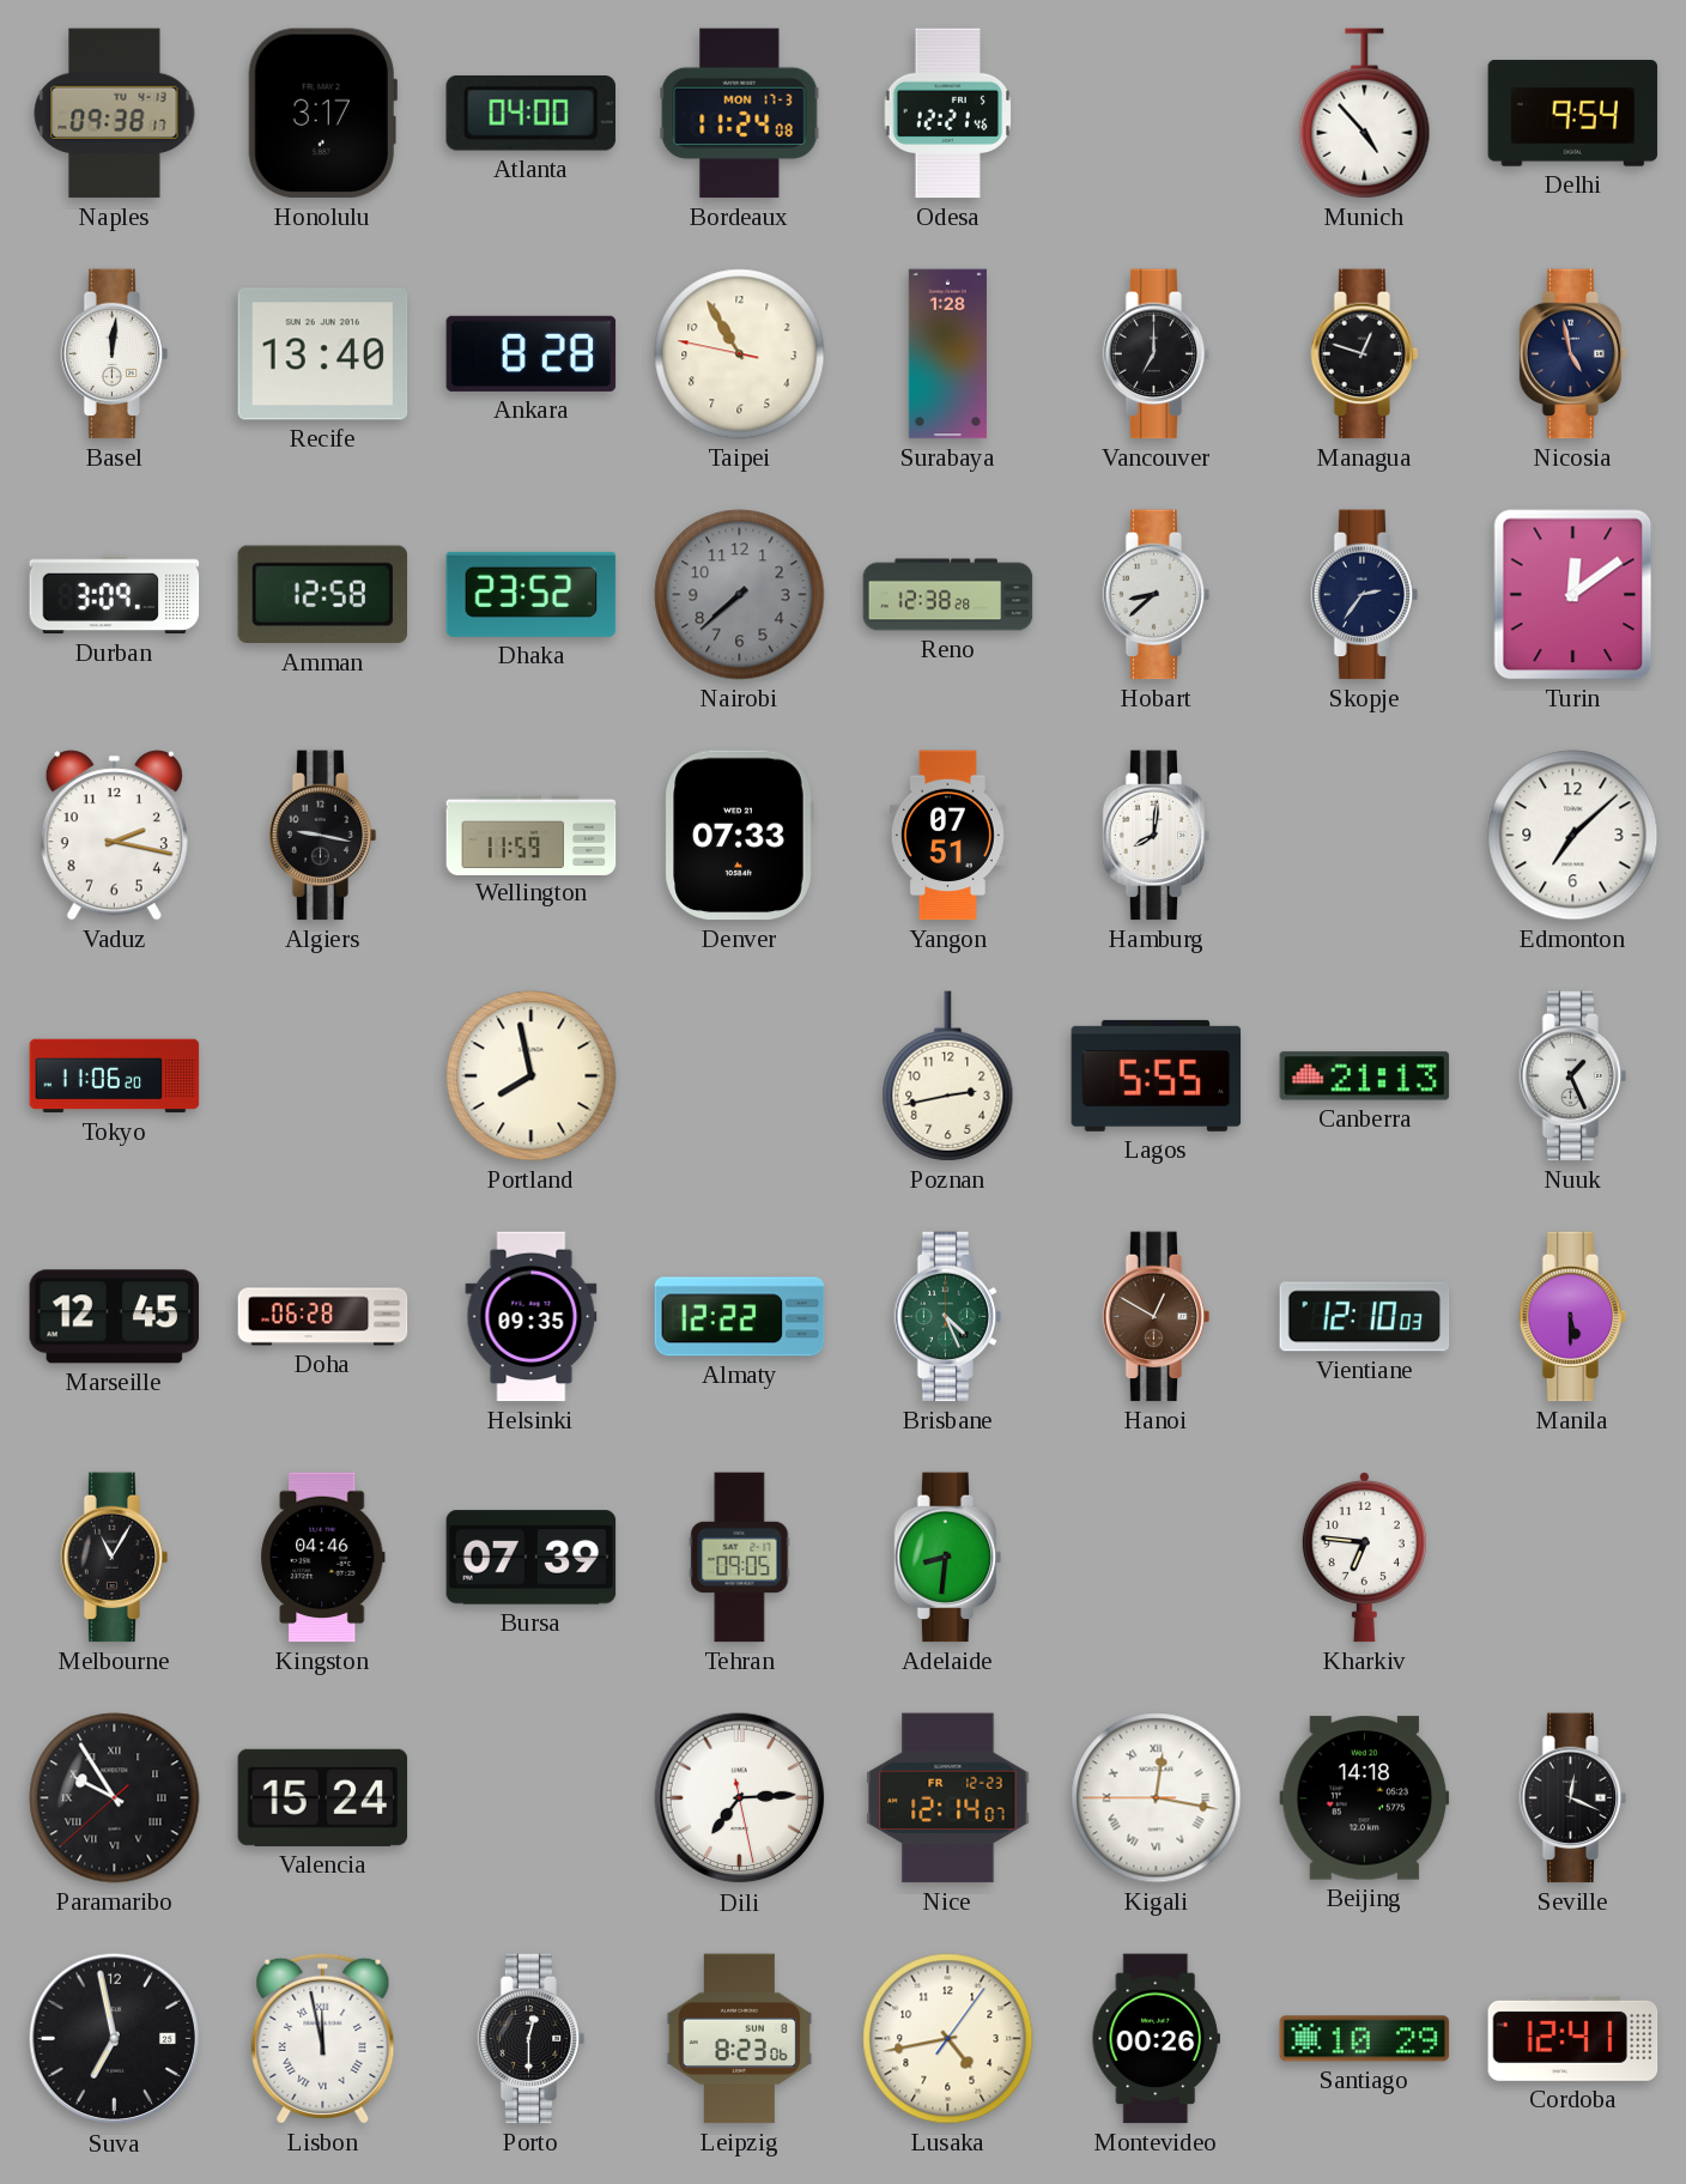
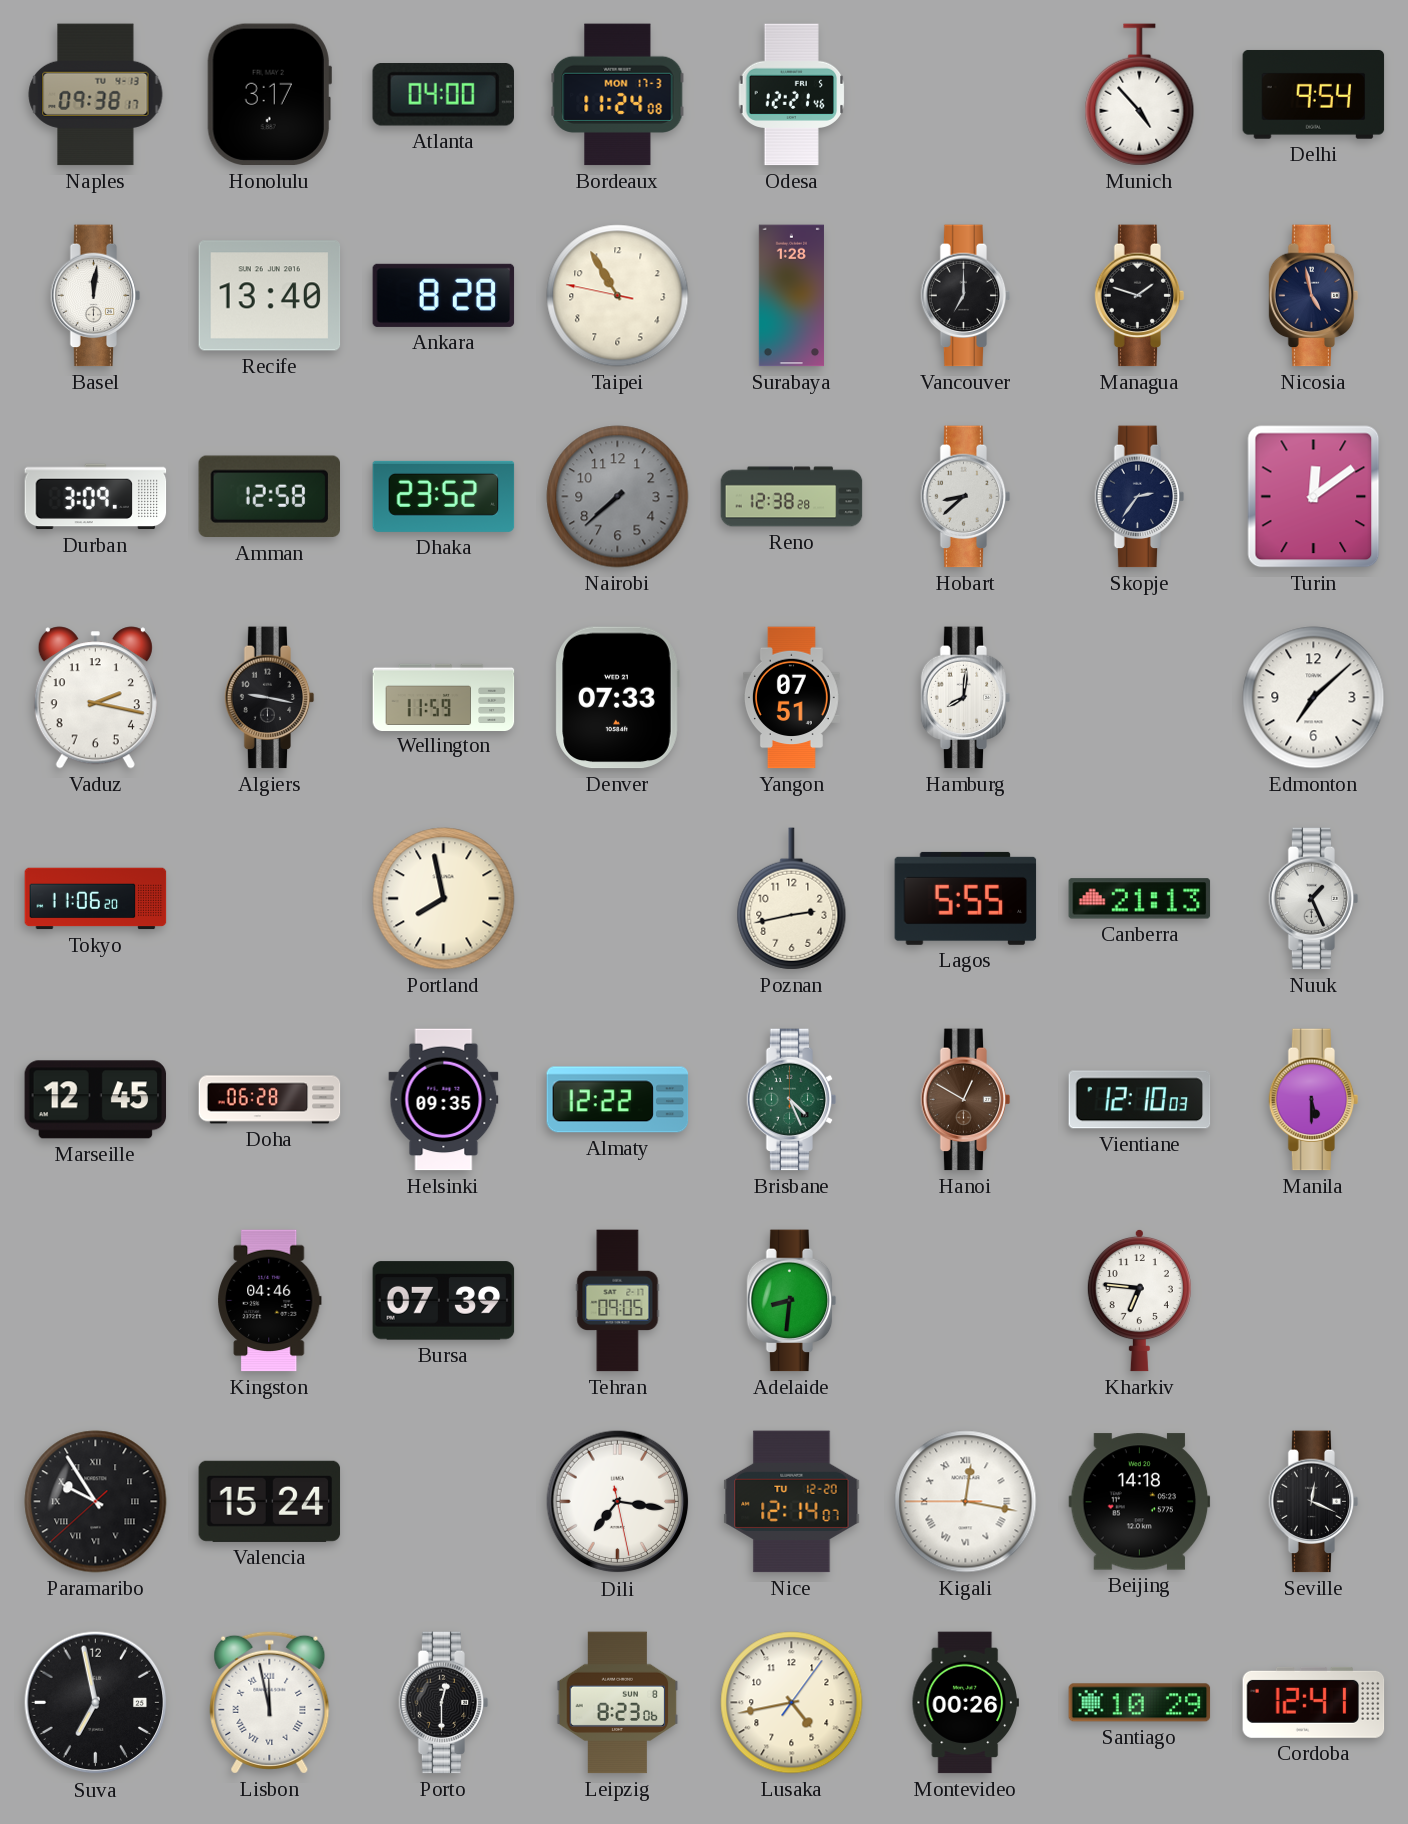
Managua: 12:48 -> 1:48 (1140, 296)
Melbourne: 11:05 -> none (115, 1558)
Dili: 7:14 -> 7:16 (618, 1502)
Nice date: FR 12-23 -> TU 12-20 (792, 1502)
